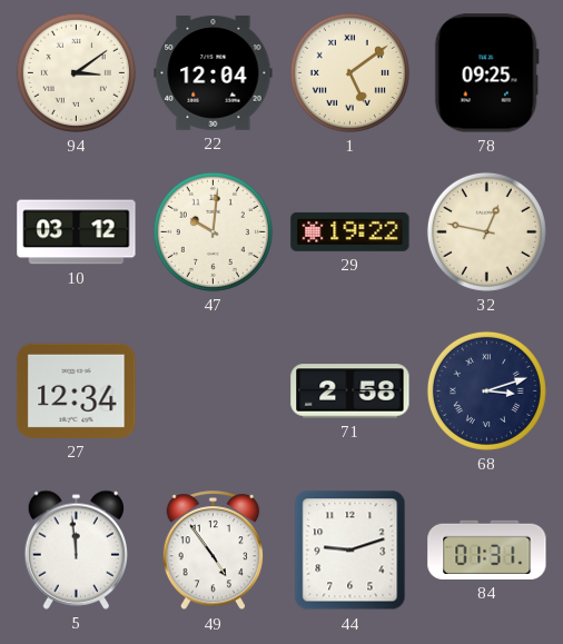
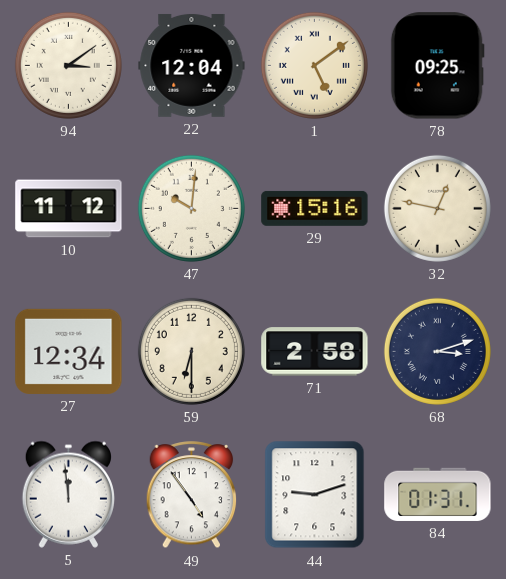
10: 03:12 -> 11:12 (69, 209)
29: 19:22 -> 15:16 (315, 208)
59: none -> 6:30 (191, 351)
